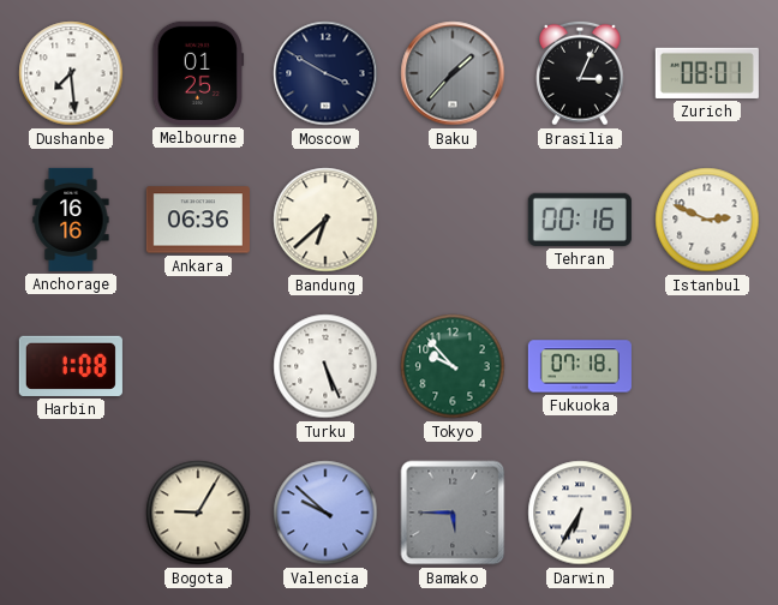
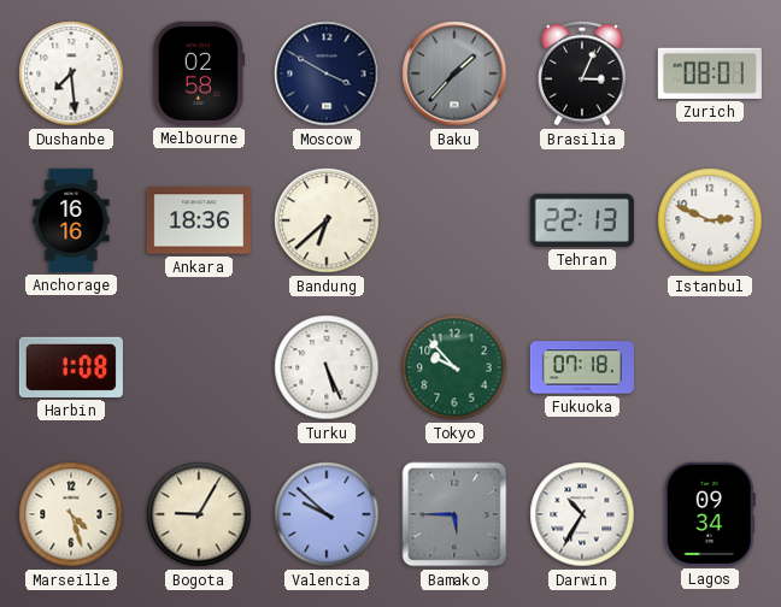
Melbourne: 01:25 -> 02:58 (199, 73)
Ankara: 06:36 -> 18:36 (199, 220)
Tehran: 00:16 -> 22:13 (582, 220)
Marseille: none -> 4:27 (71, 514)
Darwin: 6:35 -> 10:35 (582, 514)
Lagos: none -> 09:34 (710, 514)
